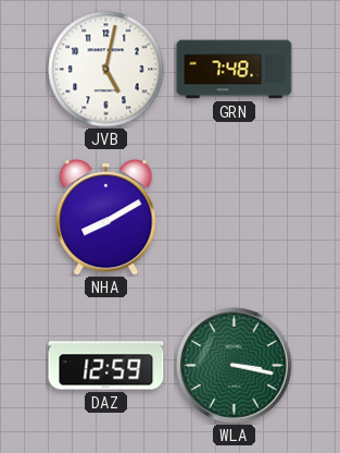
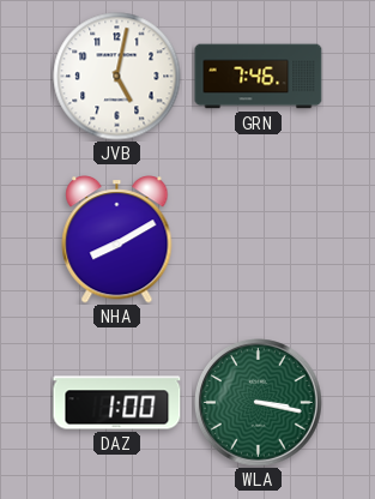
GRN: 7:48 -> 7:46 (259, 77)
DAZ: 12:59 -> 1:00 (117, 403)
